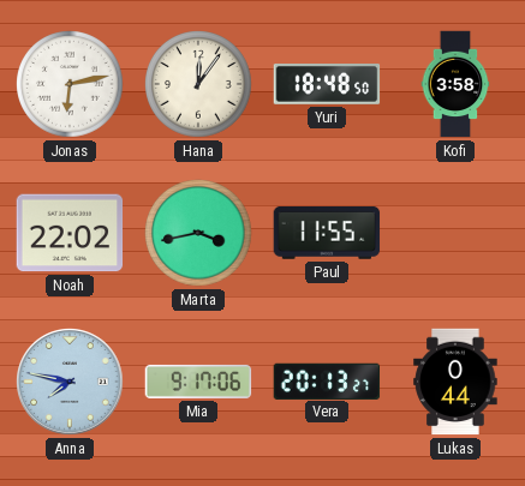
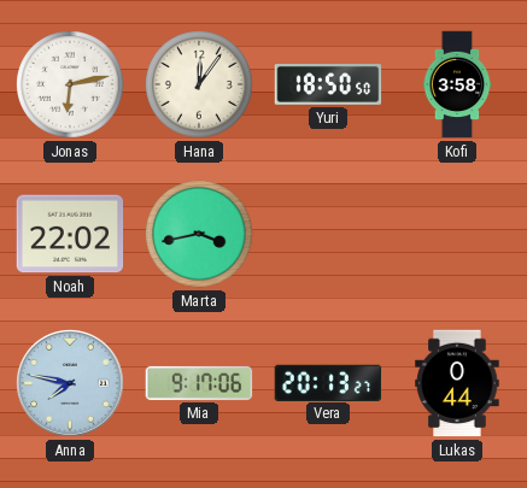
Yuri: 18:48 -> 18:50 (328, 86)
Paul: 11:55 -> none (327, 233)
